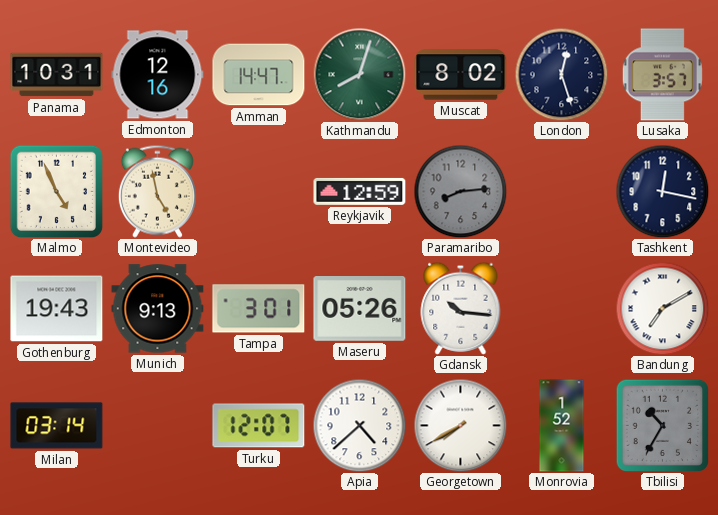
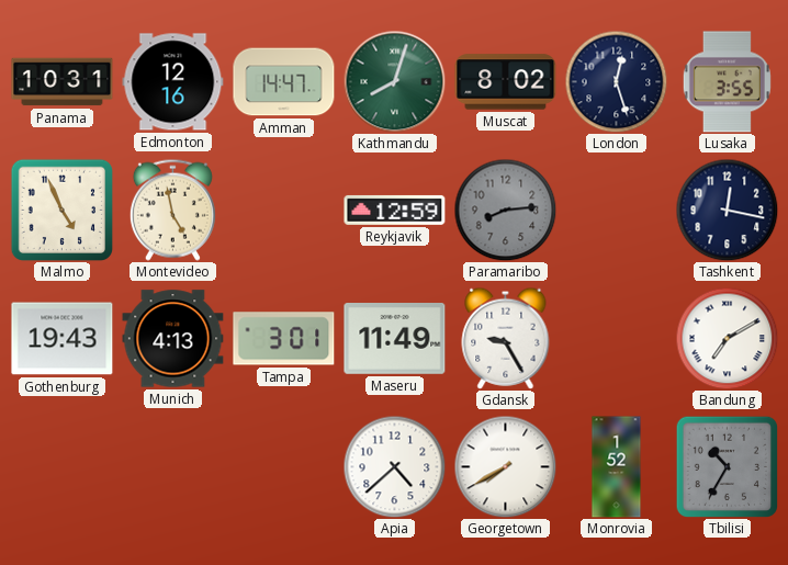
Lusaka: 3:57 -> 3:55 (727, 82)
Munich: 9:13 -> 4:13 (173, 339)
Maseru: 05:26 -> 11:49 (395, 339)
Gdansk: 10:16 -> 9:25 (506, 338)
Milan: 03:14 -> none (57, 426)
Turku: 12:07 -> none (259, 426)
